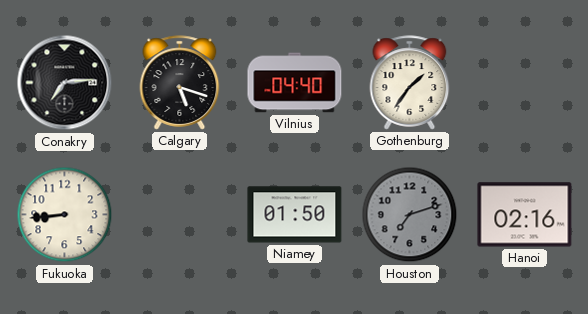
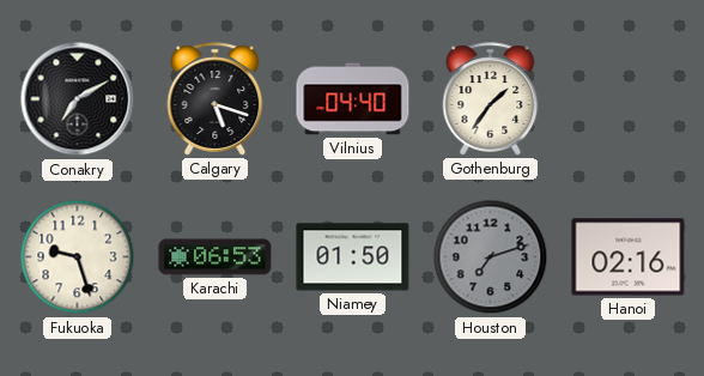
Conakry: 7:14 -> 7:10 (78, 99)
Fukuoka: 8:44 -> 9:27 (78, 257)
Karachi: none -> 06:53 (216, 257)
